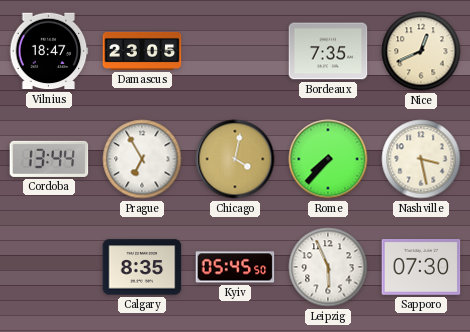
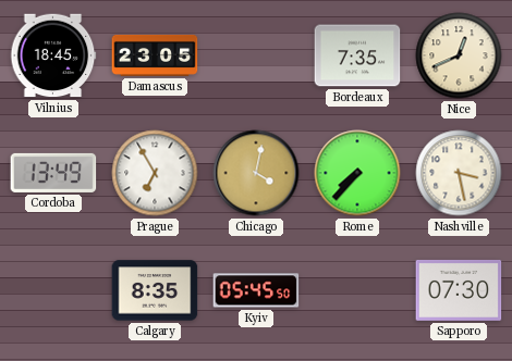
Vilnius: 18:47 -> 18:45 (53, 55)
Cordoba: 13:44 -> 13:49 (53, 173)
Leipzig: 5:56 -> none (328, 267)
